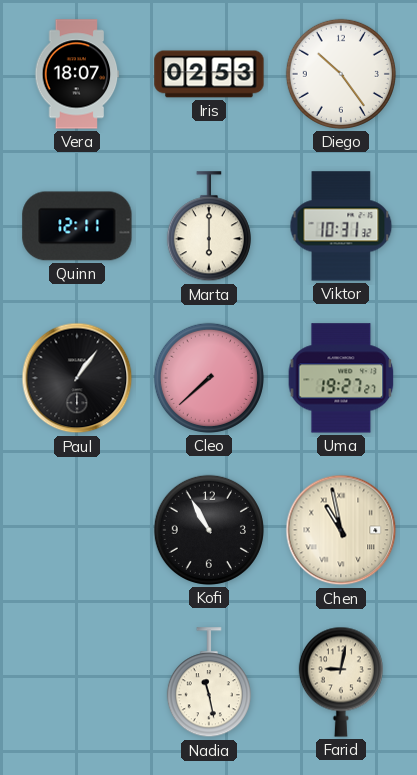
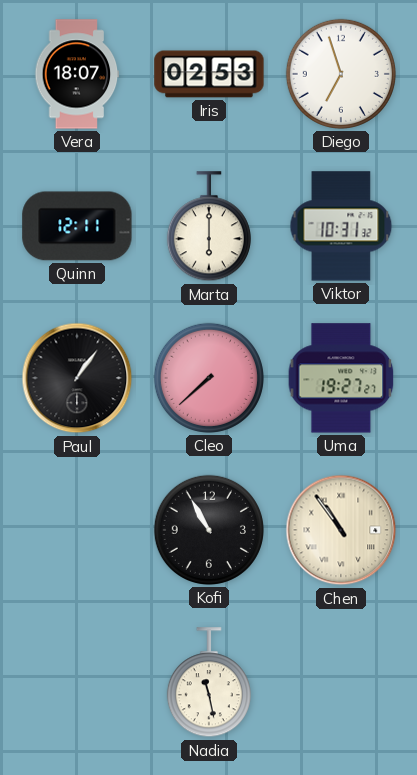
Diego: 10:24 -> 6:57 (341, 74)
Chen: 10:58 -> 10:54 (341, 530)
Farid: 9:02 -> none (341, 682)
